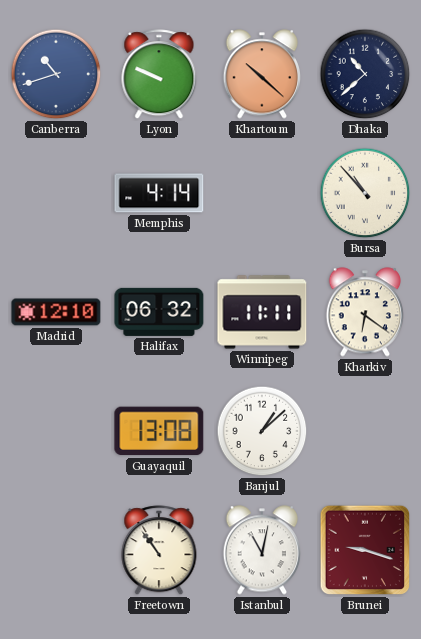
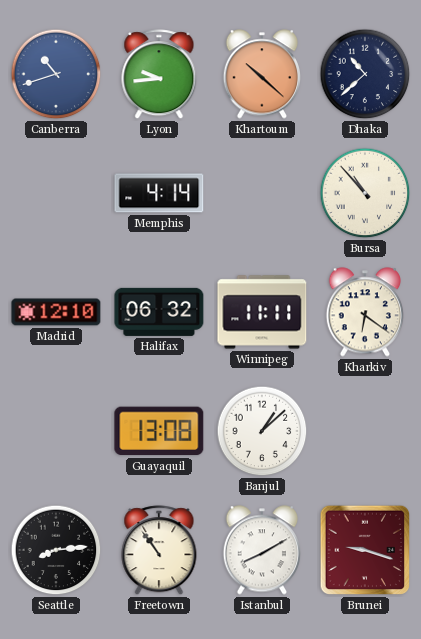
Lyon: 9:49 -> 9:44 (159, 75)
Seattle: none -> 8:14 (56, 550)
Istanbul: 11:02 -> 8:10 (261, 550)
